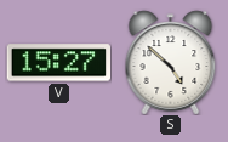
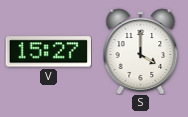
S: 4:52 -> 4:00 (141, 51)
